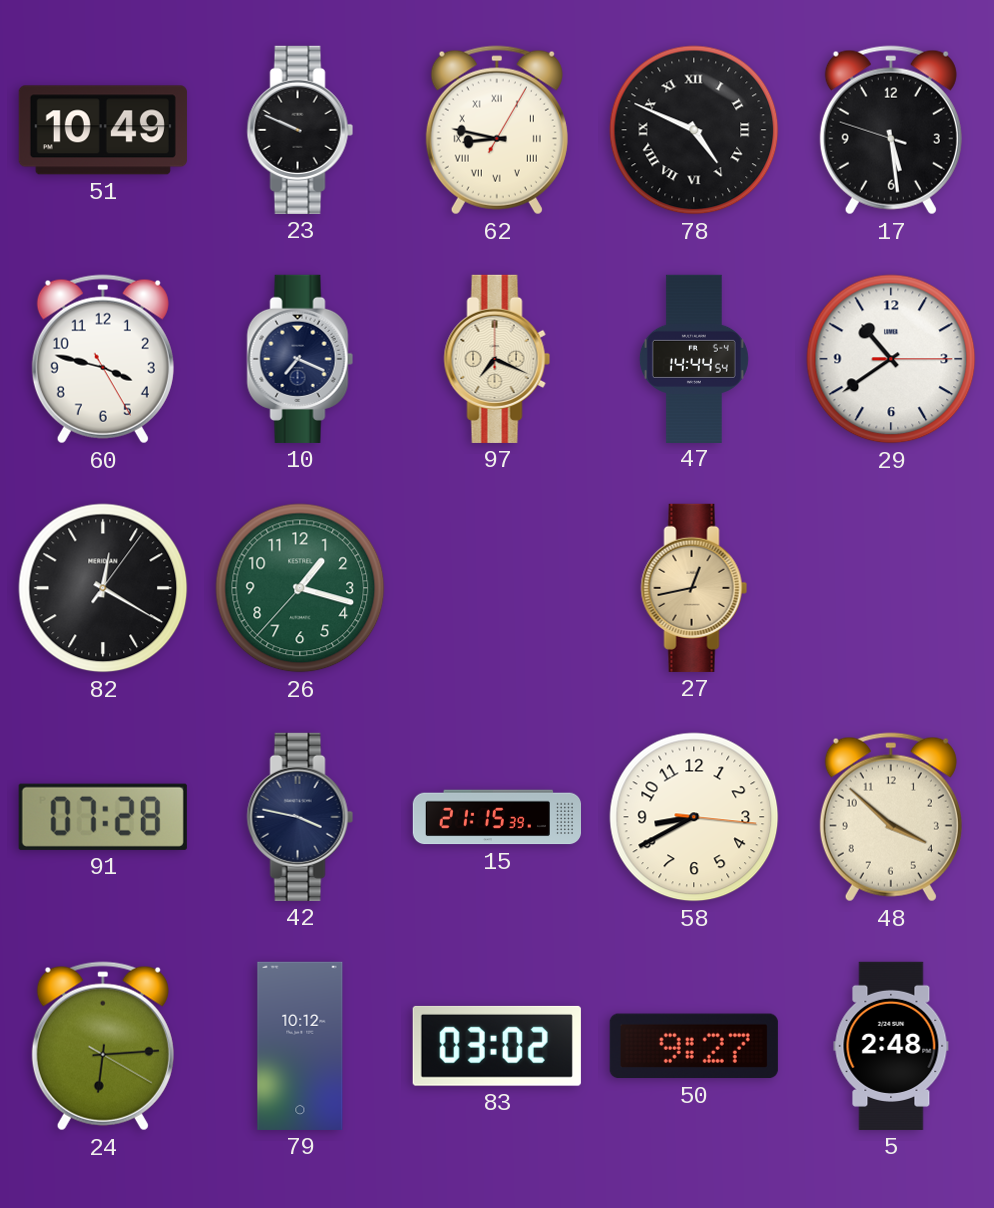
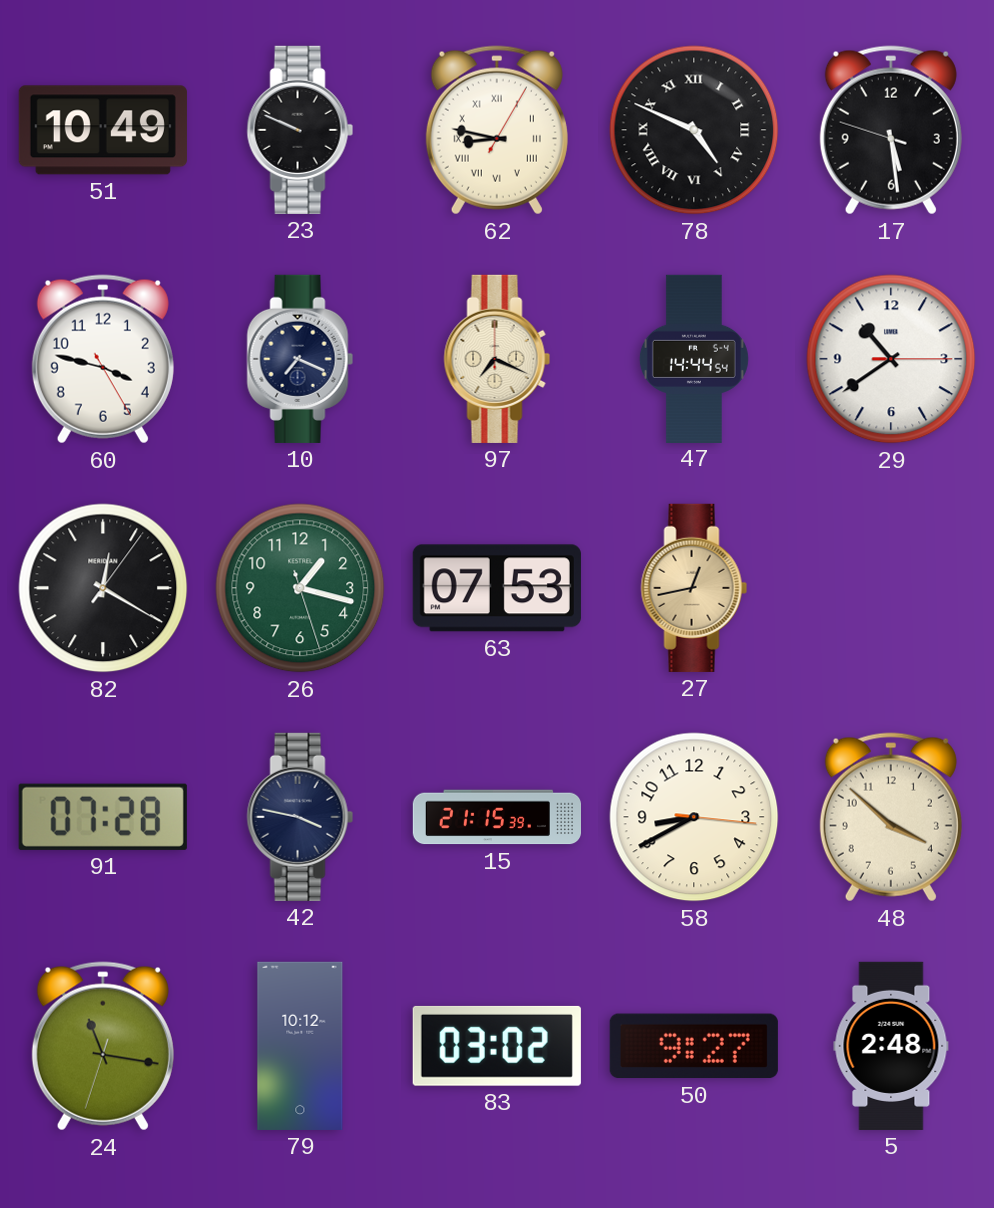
26: 1:17:37 -> 1:17:27 (300, 588)
63: none -> 07:53 (497, 588)
24: 6:14 -> 11:16 (103, 1046)
